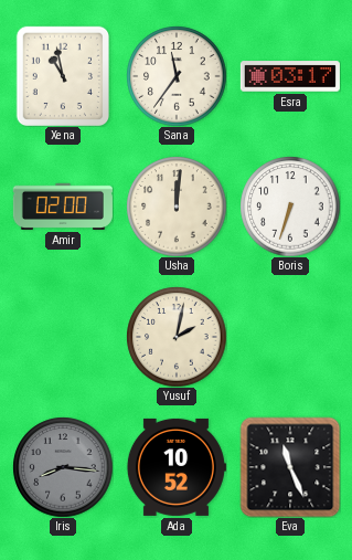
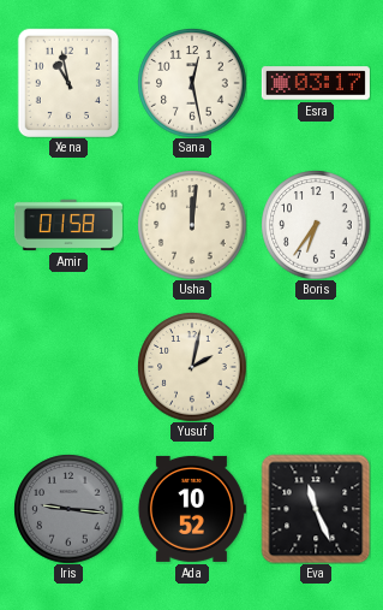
Sana: 11:36 -> 12:28 (192, 83)
Amir: 02:00 -> 01:58 (68, 225)
Boris: 6:33 -> 6:36 (316, 225)
Iris: 8:16 -> 9:16 (68, 509)
